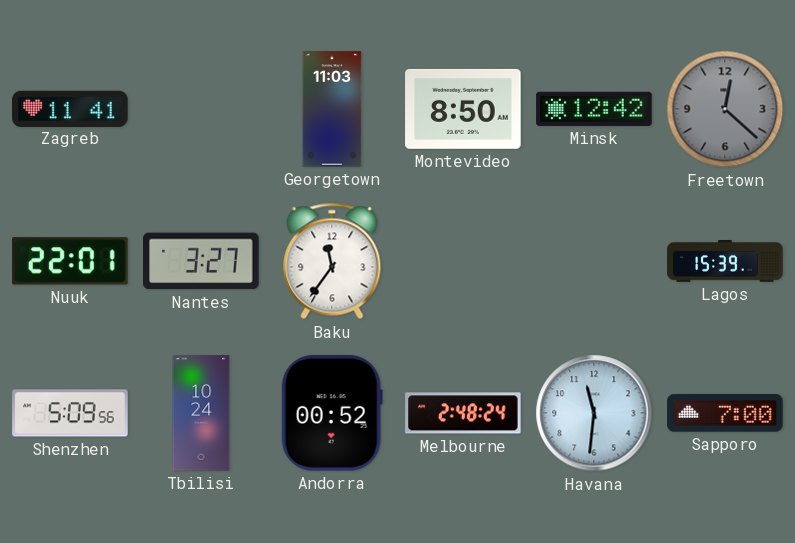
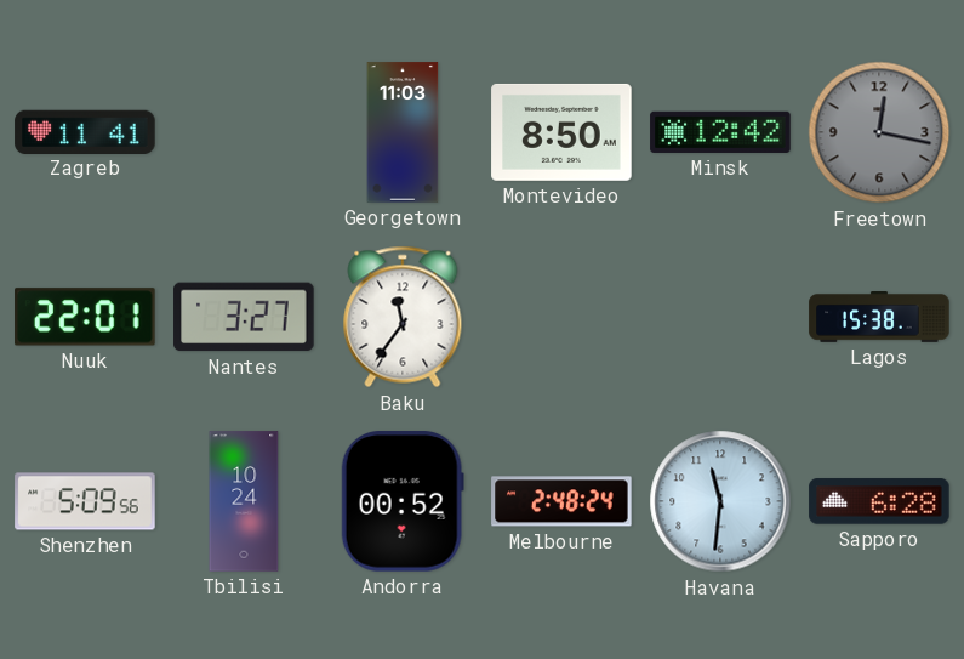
Freetown: 12:22 -> 12:17 (879, 132)
Lagos: 15:39 -> 15:38 (879, 318)
Sapporo: 7:00 -> 6:28 (879, 501)
